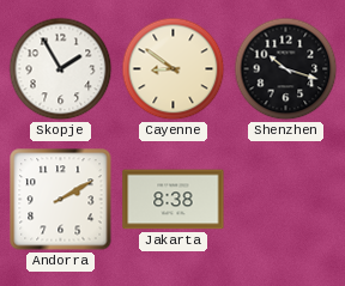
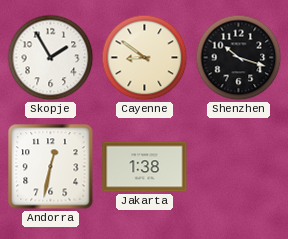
Andorra: 2:10 -> 12:32 (51, 167)
Jakarta: 8:38 -> 1:38 (145, 167)
